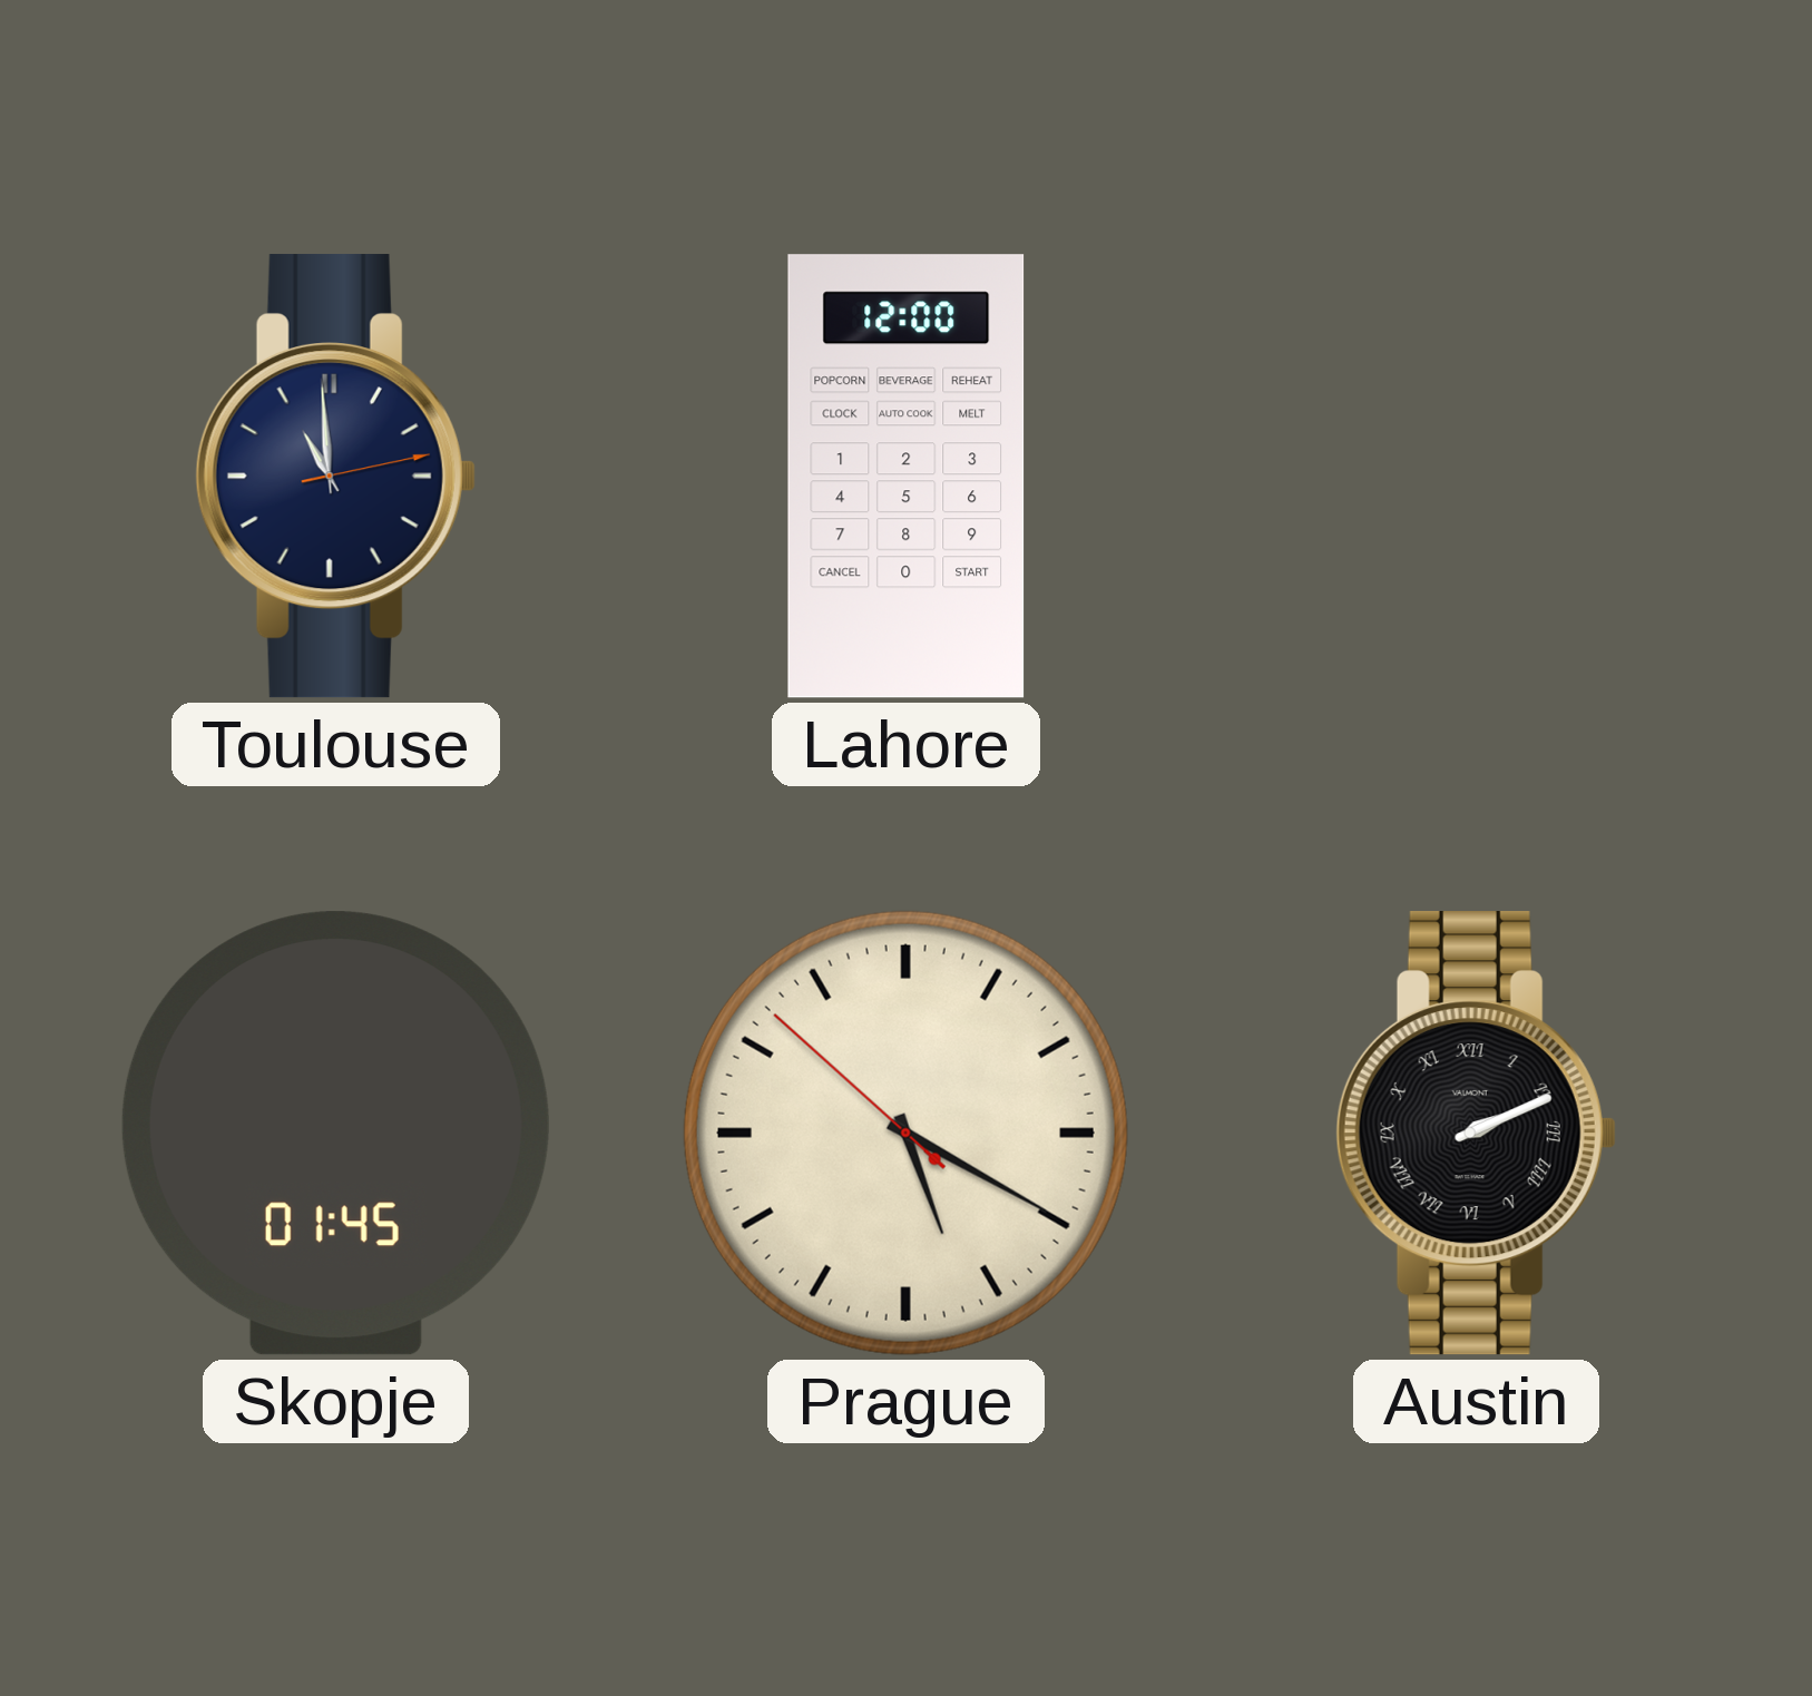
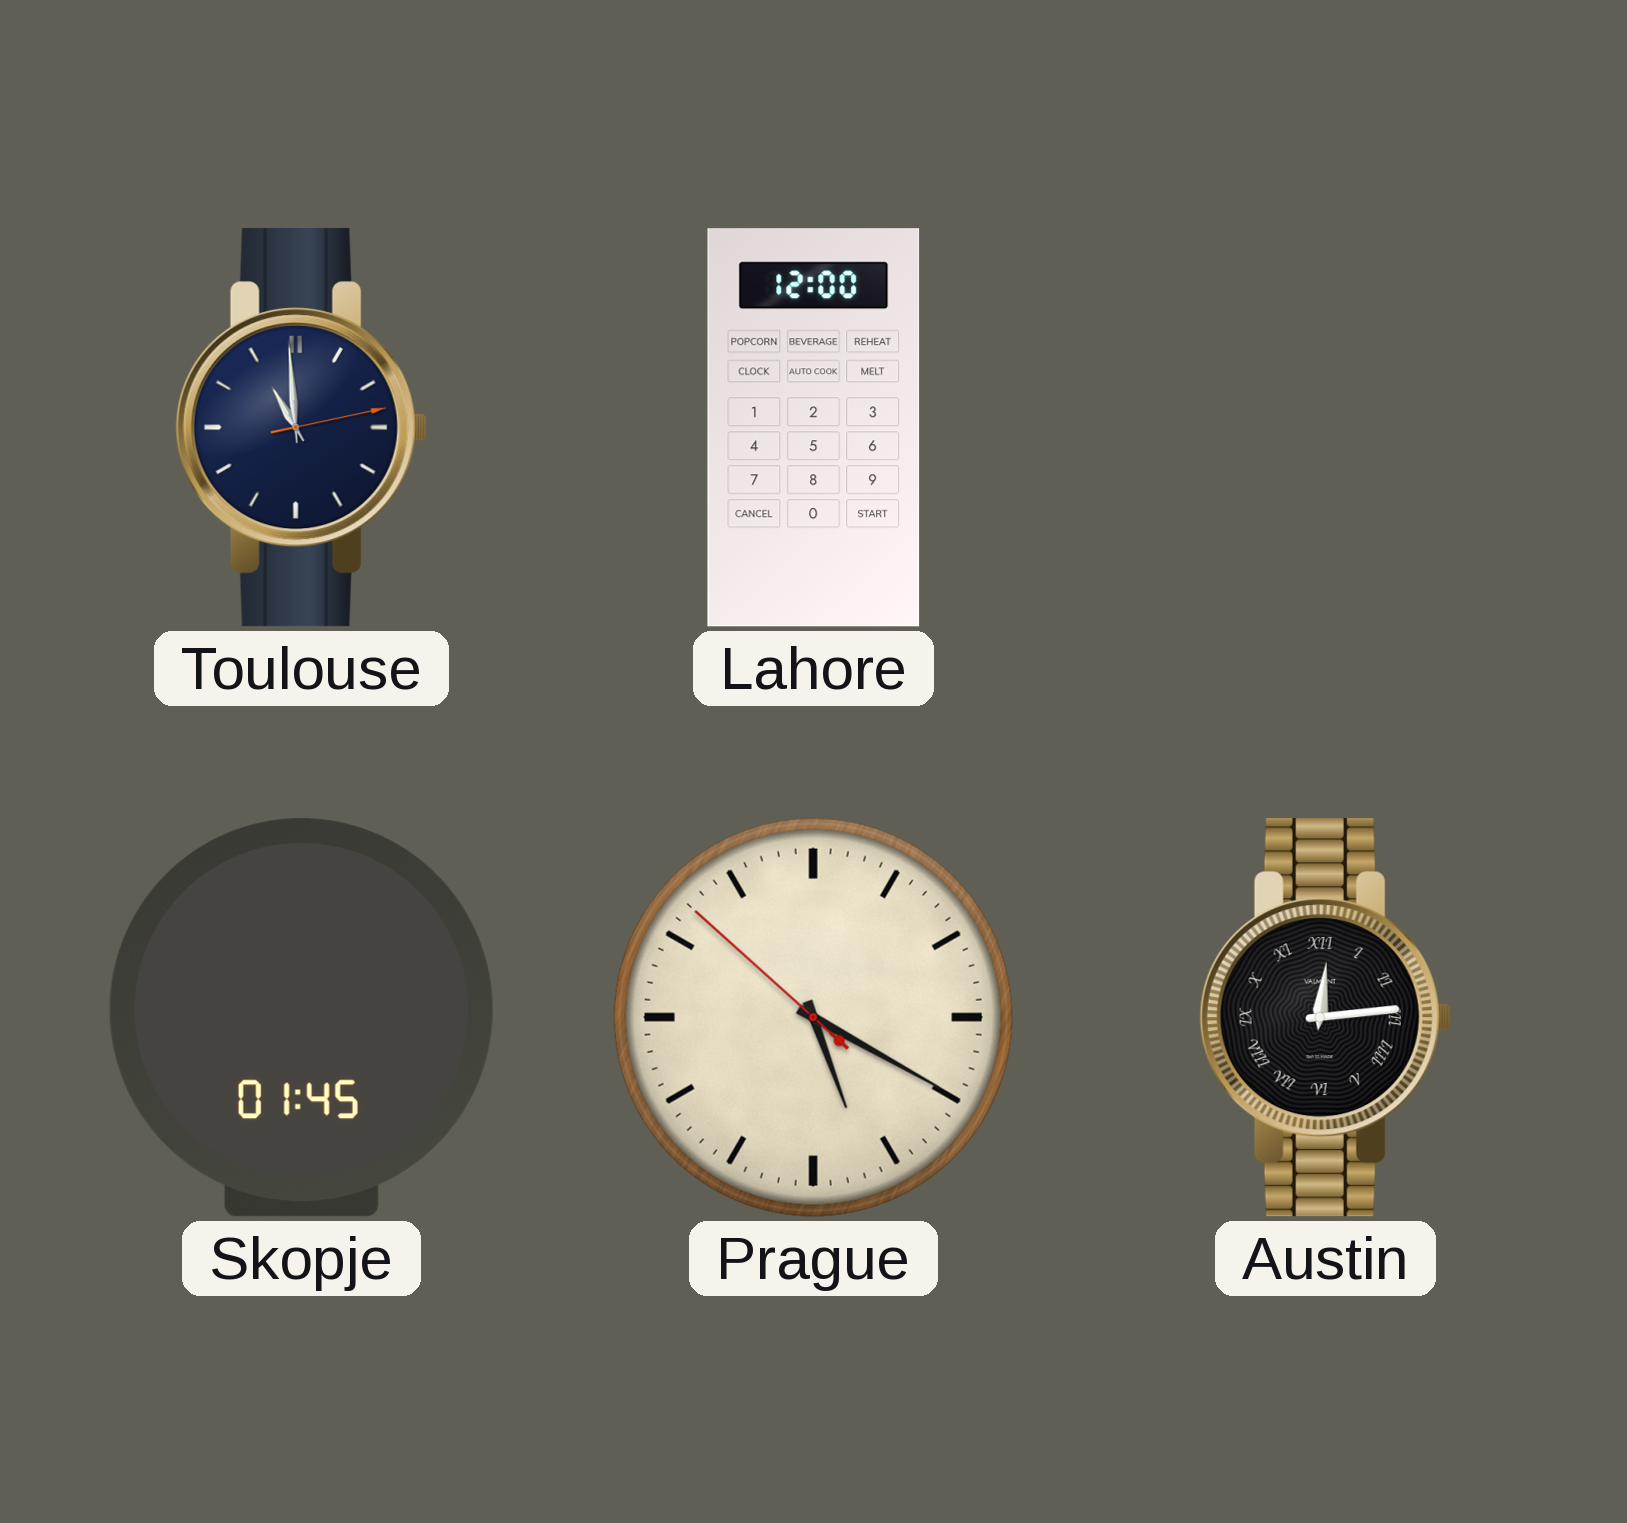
Austin: 2:11 -> 12:14 (1325, 1018)
